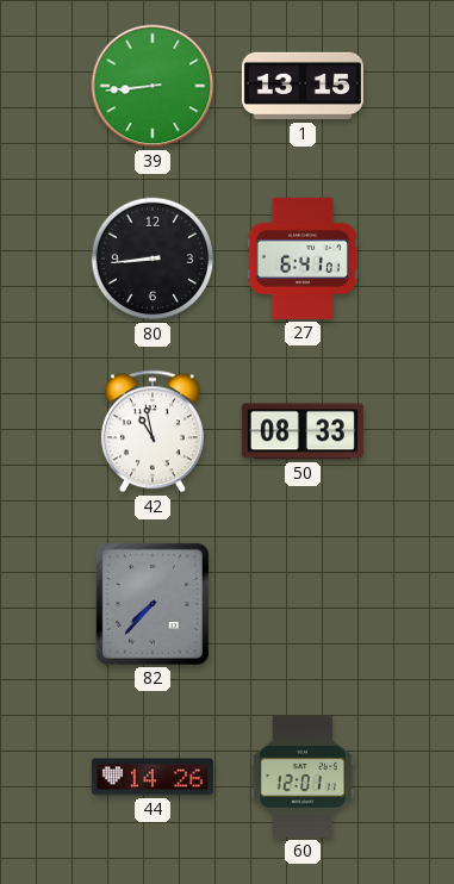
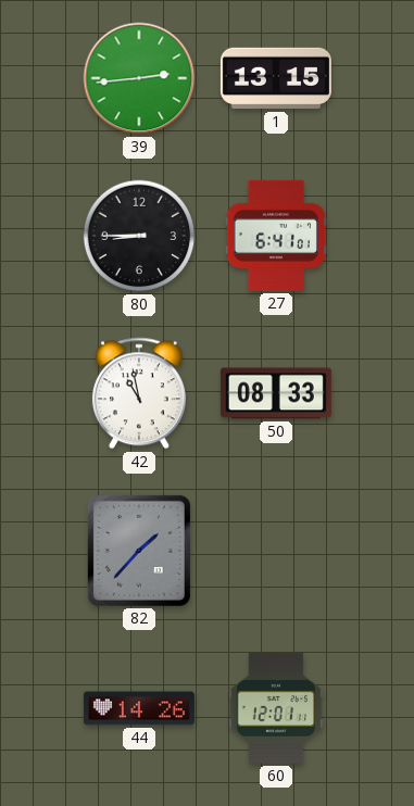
39: 8:44 -> 2:44 (139, 78)
80: 8:44 -> 8:45 (139, 236)
82: 7:37 -> 1:37 (139, 551)
